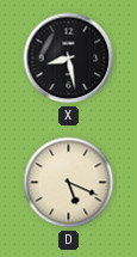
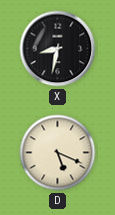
X: 8:28 -> 8:32 (58, 49)
